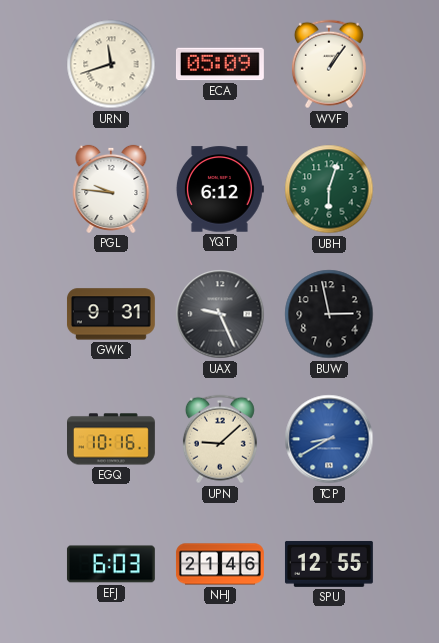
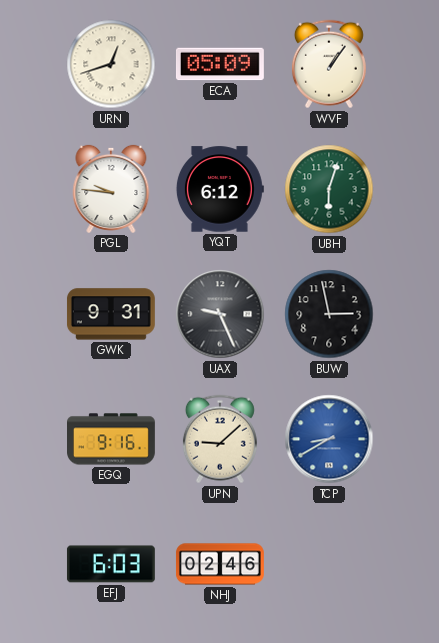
URN: 11:42 -> 12:42 (111, 64)
EGQ: 10:16 -> 9:16 (112, 439)
NHJ: 21:46 -> 02:46 (220, 564)
SPU: 12:55 -> none (329, 564)
